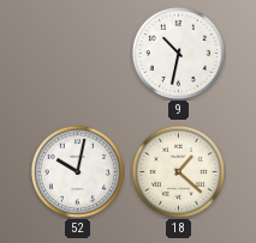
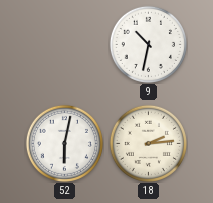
52: 10:02 -> 6:02 (64, 143)
18: 1:22 -> 2:14 (148, 143)
